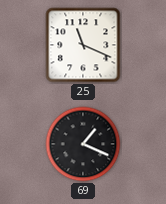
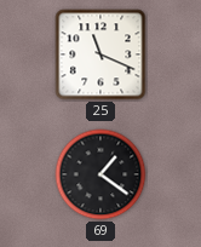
69: 1:19 -> 1:21 (100, 174)
